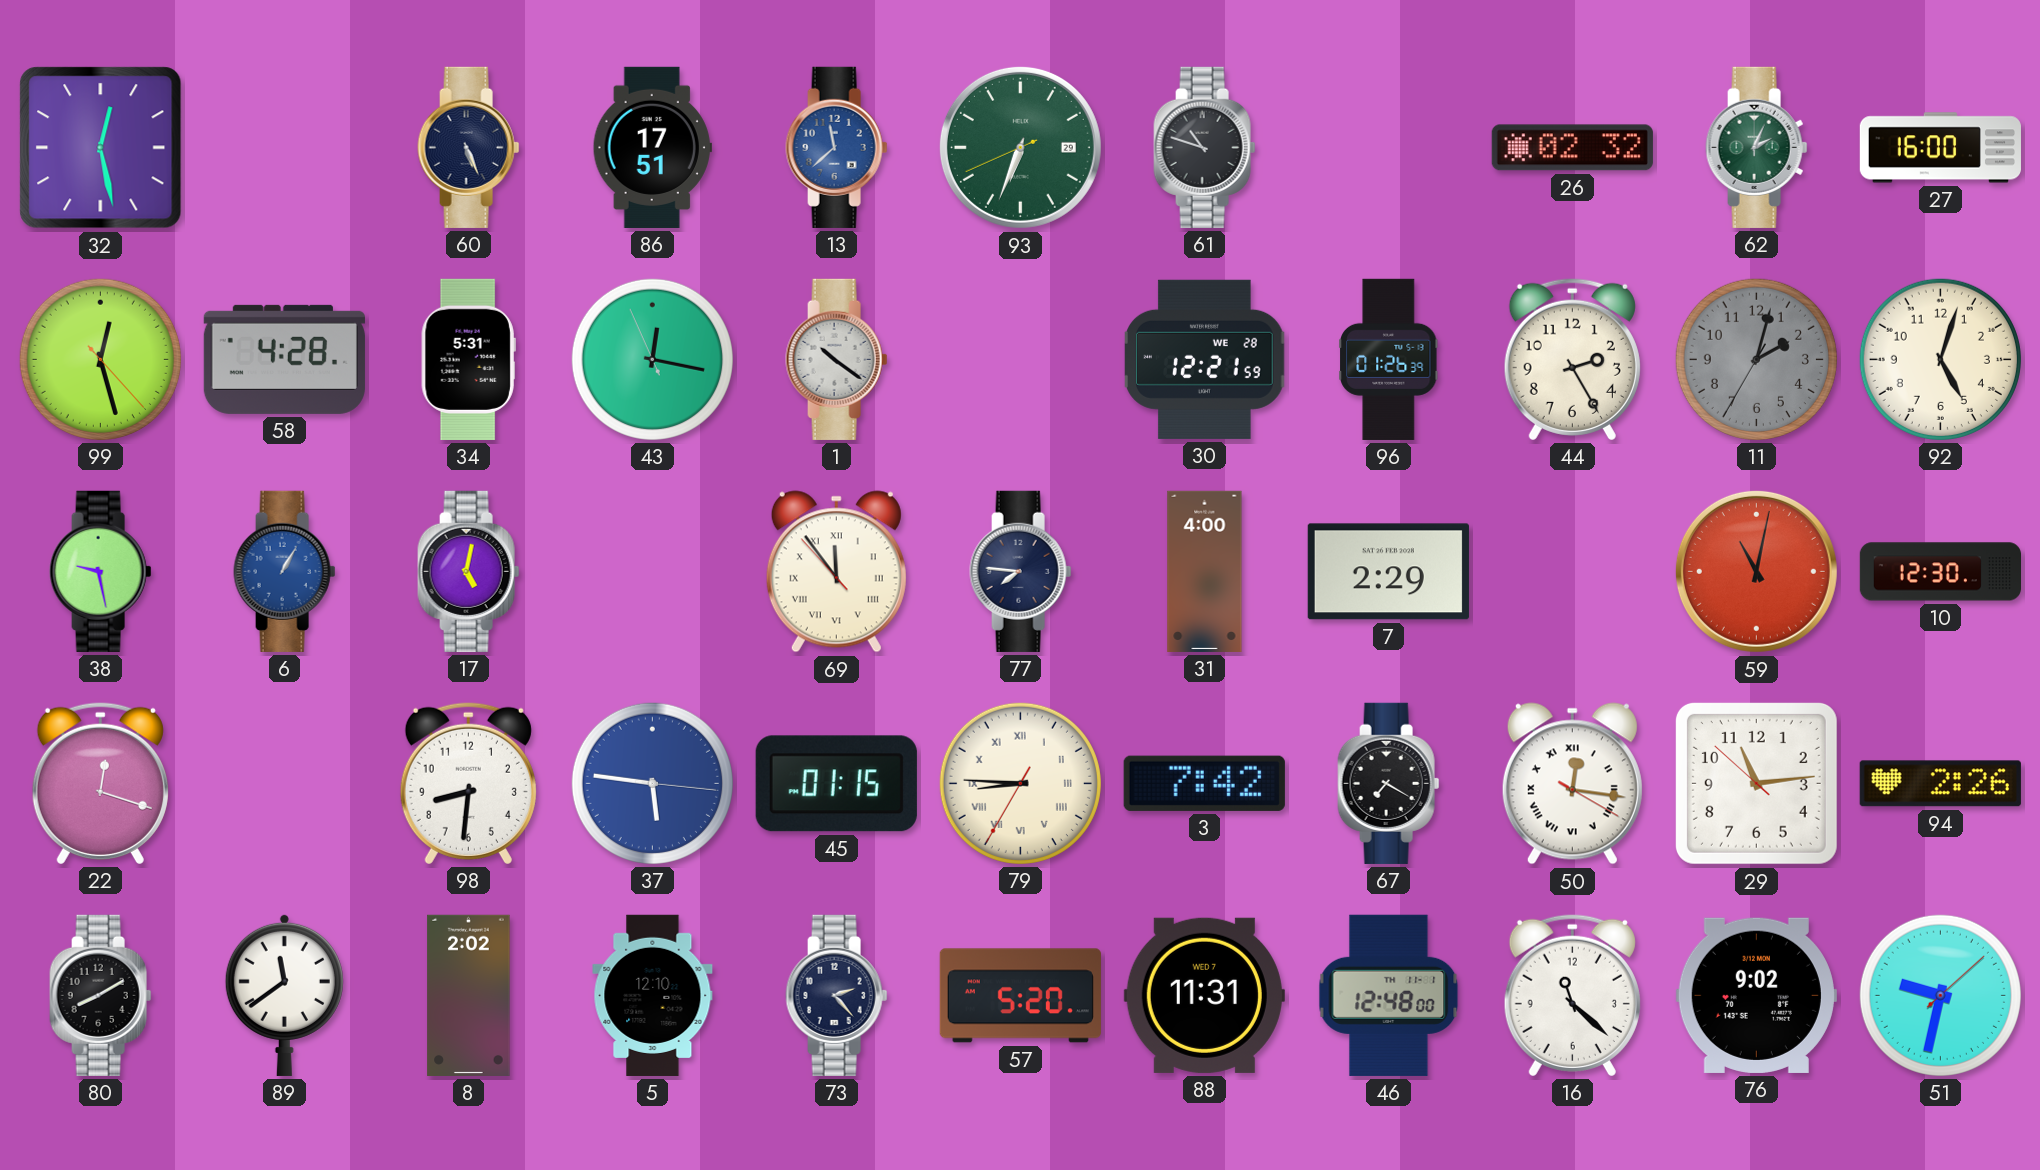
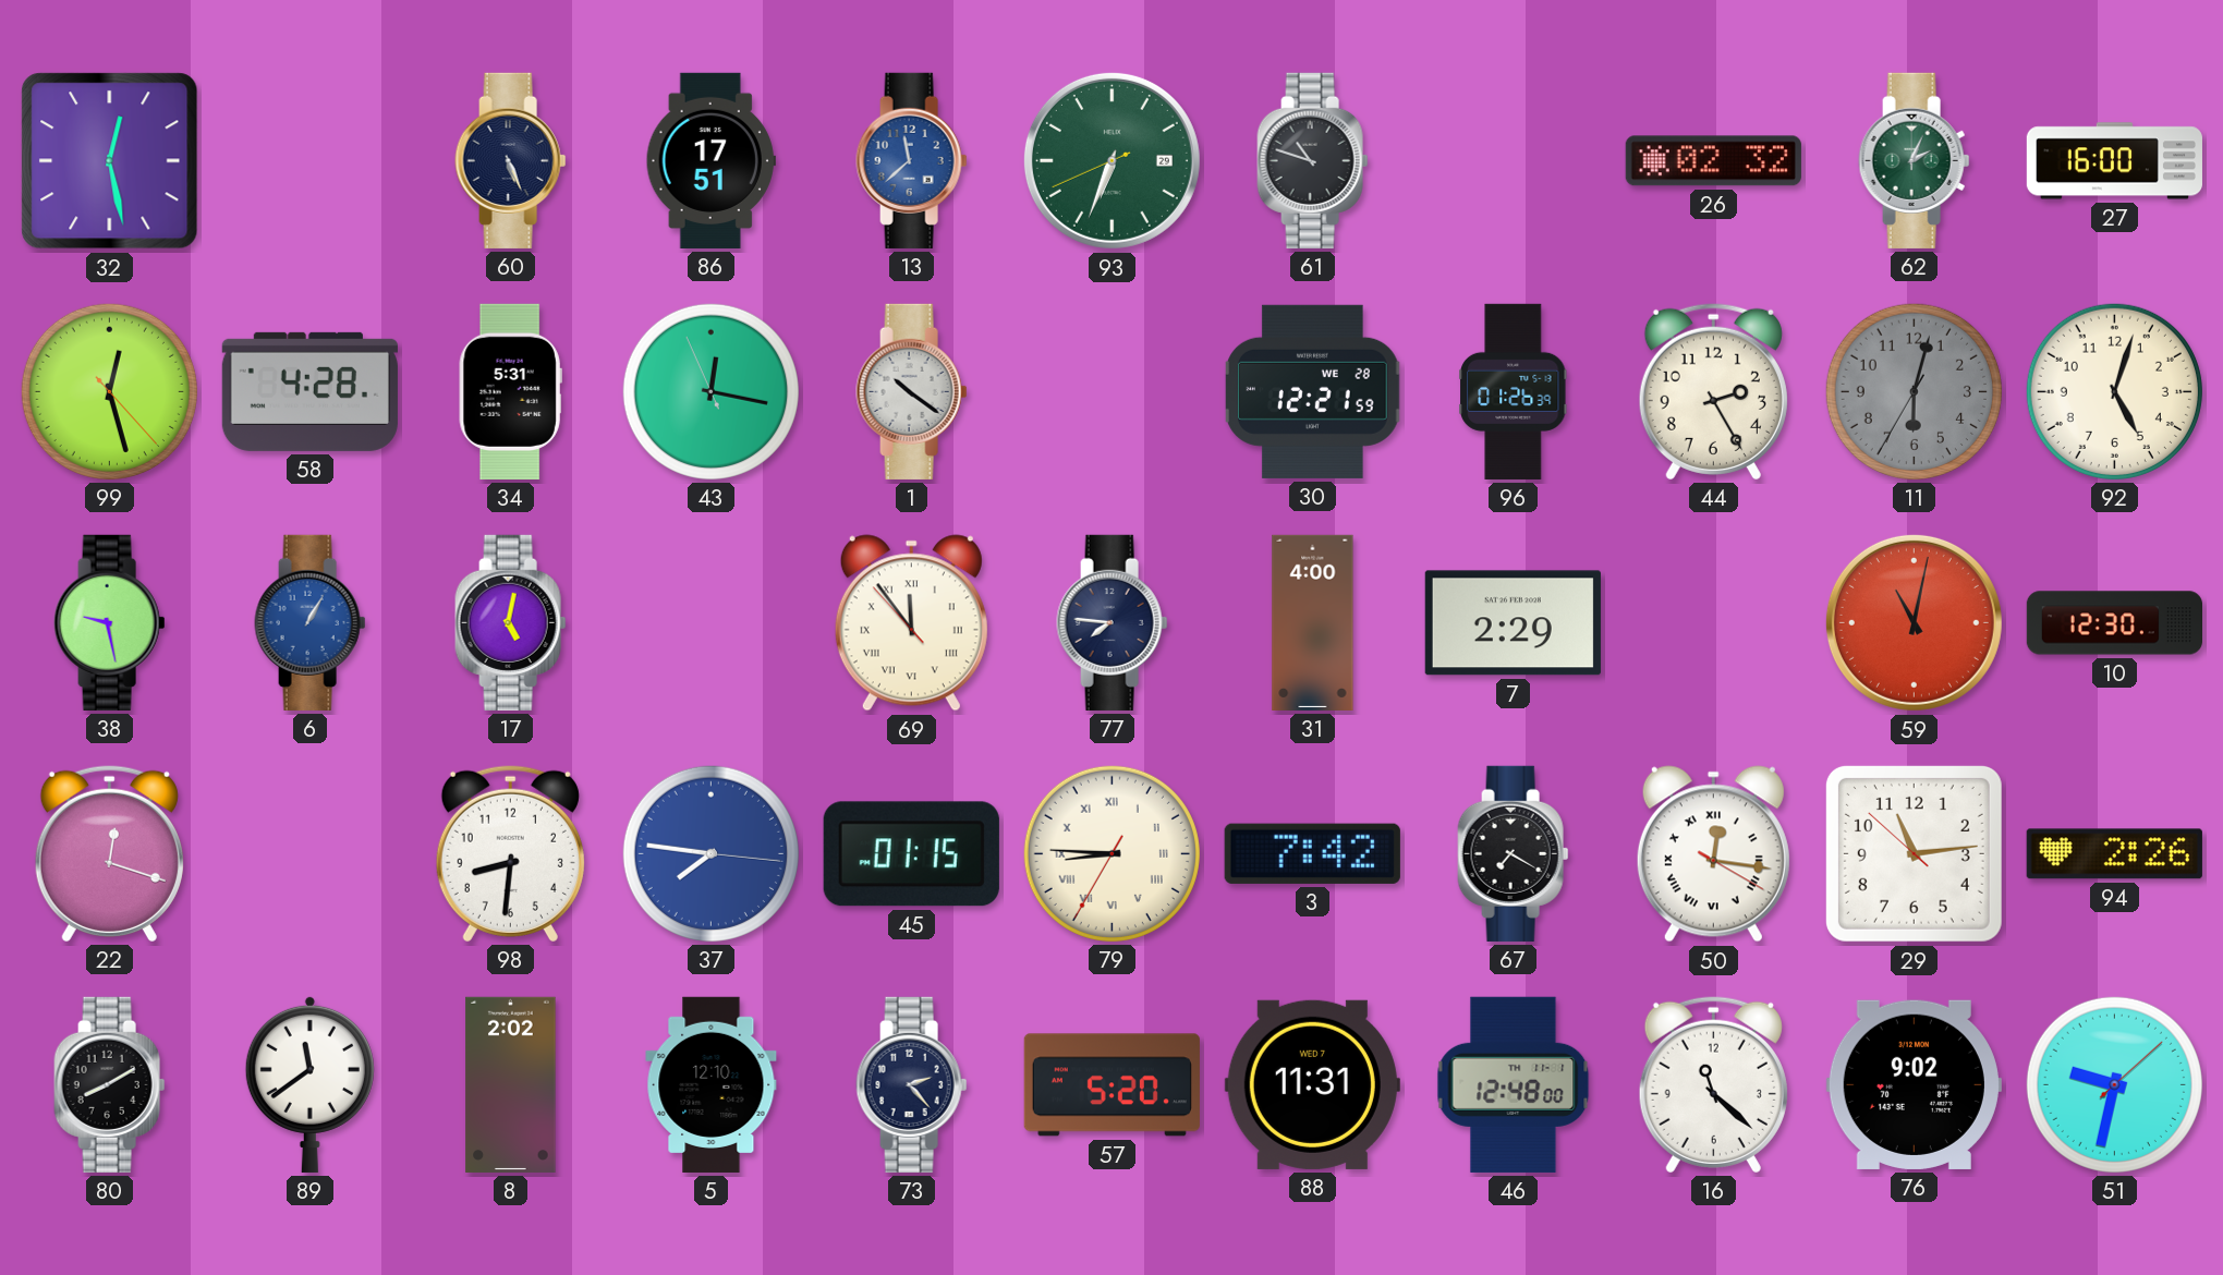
11: 2:02 -> 6:02 (1914, 391)
37: 5:46 -> 7:46 (710, 853)
